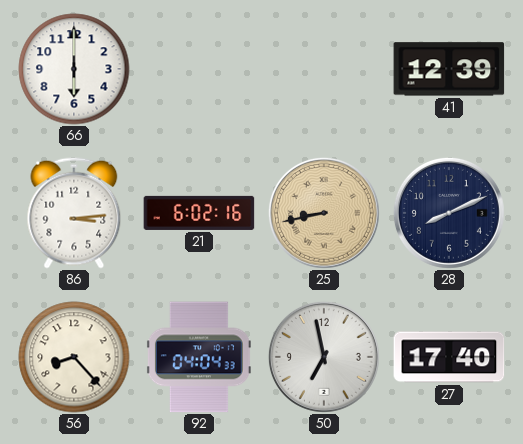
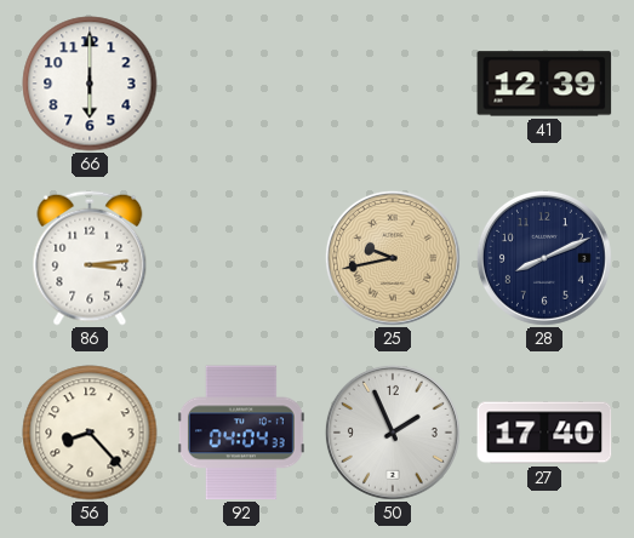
21: 6:02 -> none (199, 213)
25: 8:43 -> 9:43 (393, 258)
50: 6:58 -> 1:56 (393, 433)
